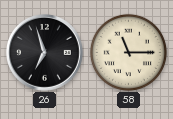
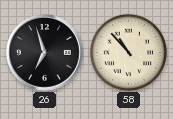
58: 11:15 -> 10:53 (128, 52)
